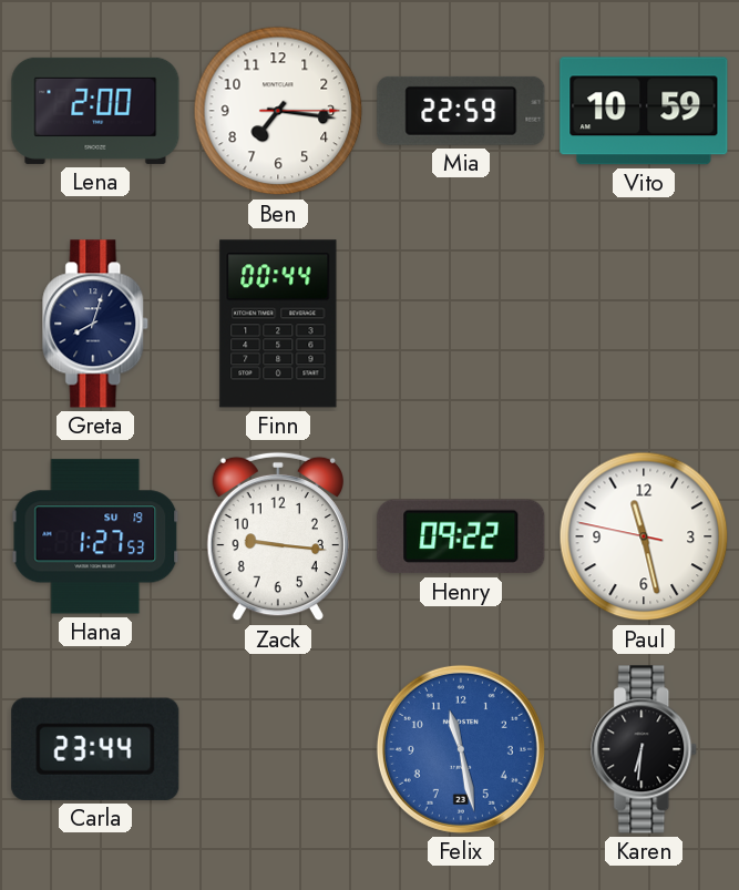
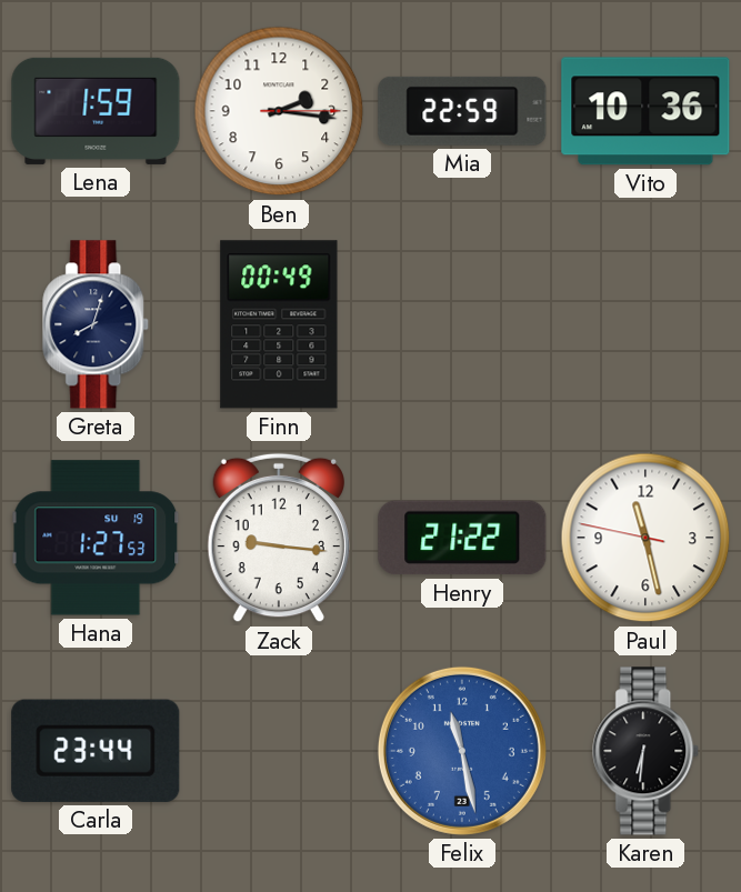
Lena: 2:00 -> 1:59 (96, 111)
Ben: 7:16 -> 2:16 (279, 111)
Vito: 10:59 -> 10:36 (645, 111)
Finn: 00:44 -> 00:49 (279, 324)
Henry: 09:22 -> 21:22 (462, 538)
